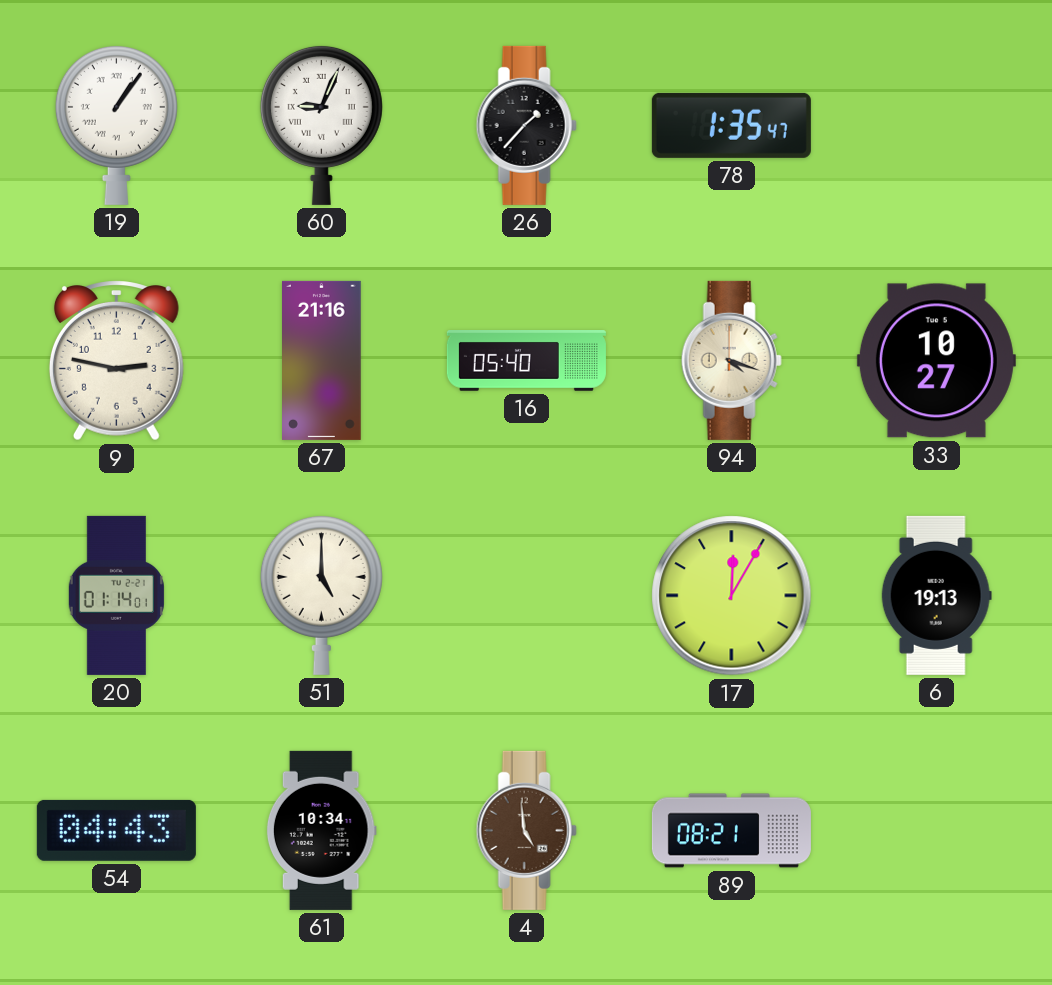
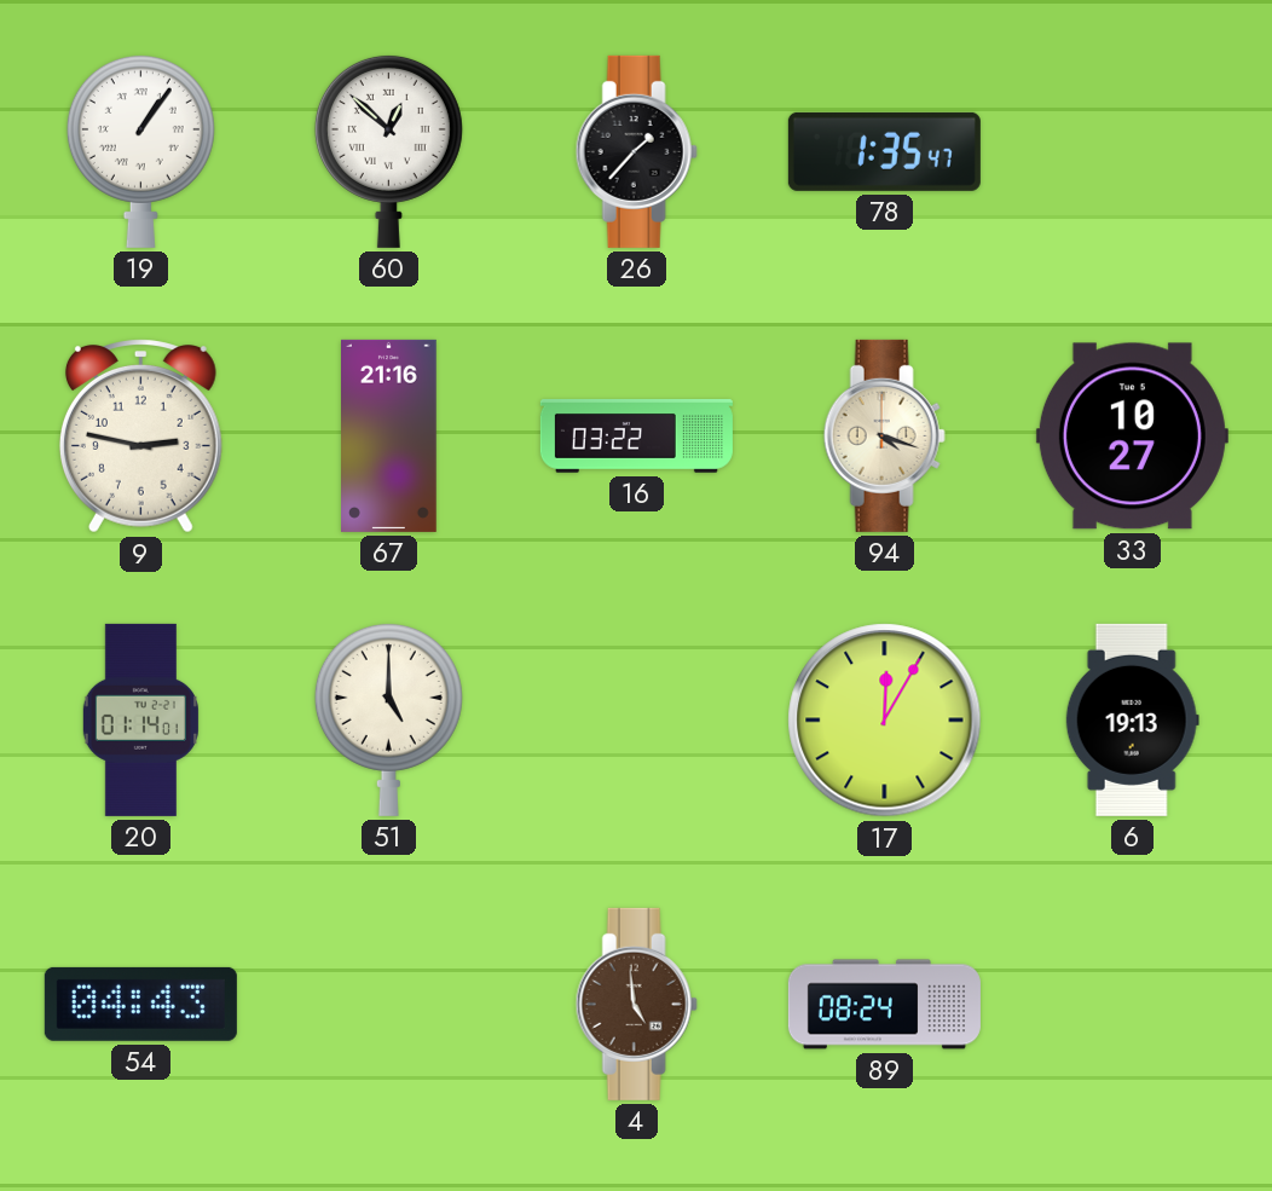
60: 9:04 -> 12:52 (388, 151)
16: 05:40 -> 03:22 (636, 436)
61: 10:34 -> none (321, 830)
89: 08:21 -> 08:24 (884, 1005)
